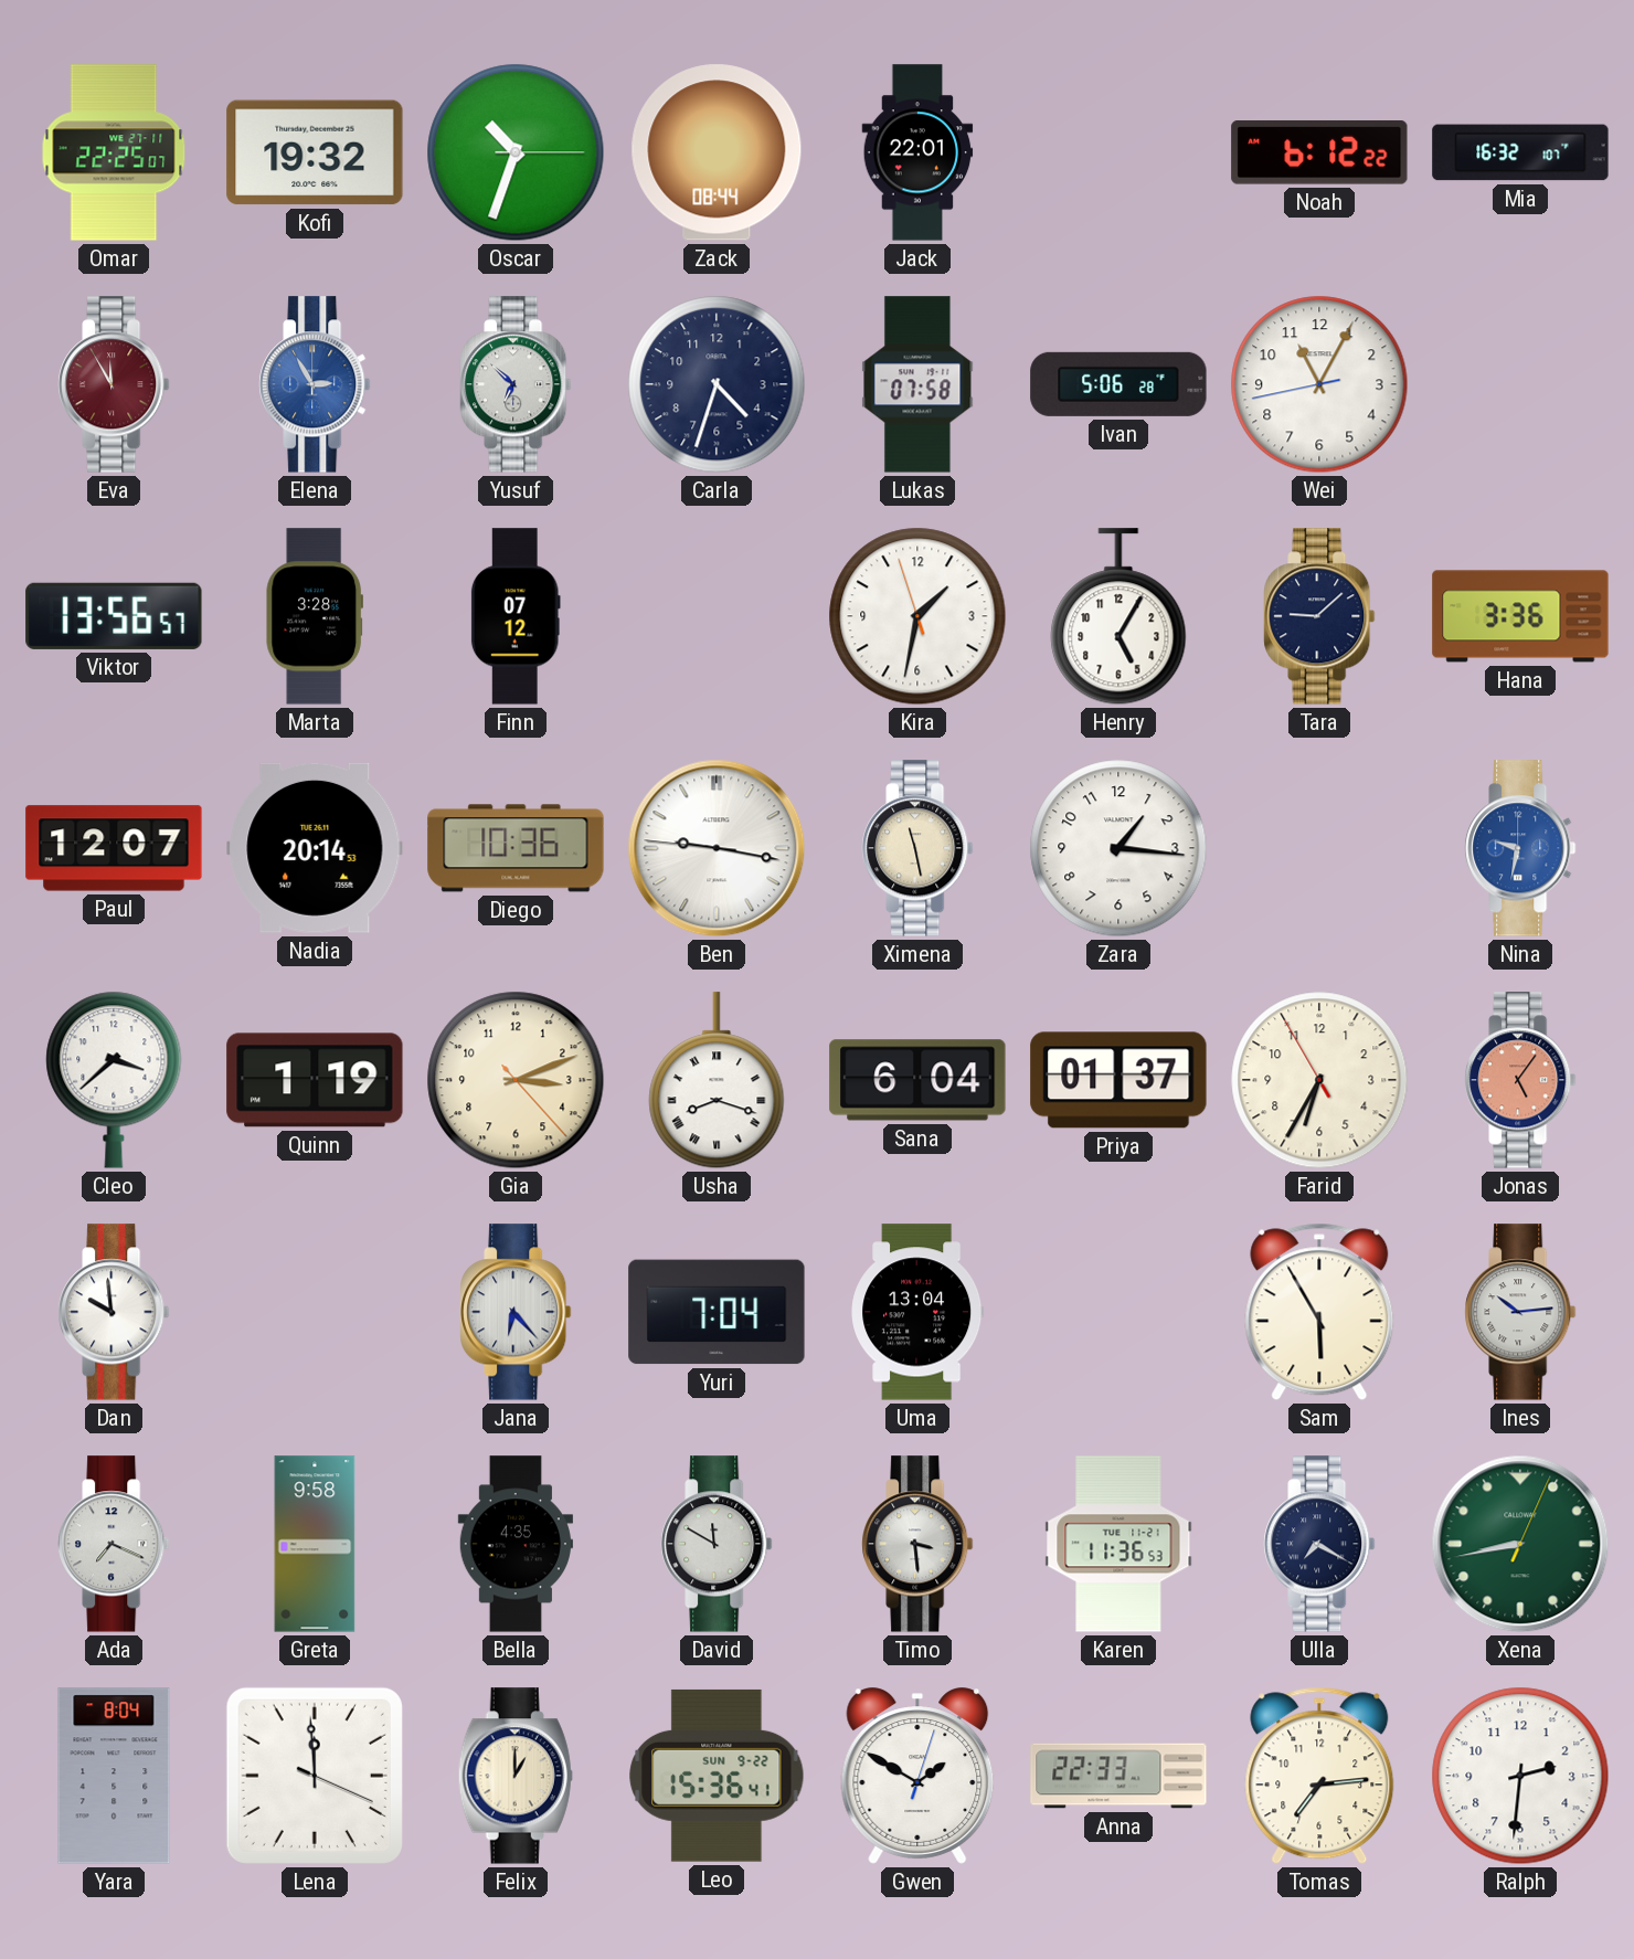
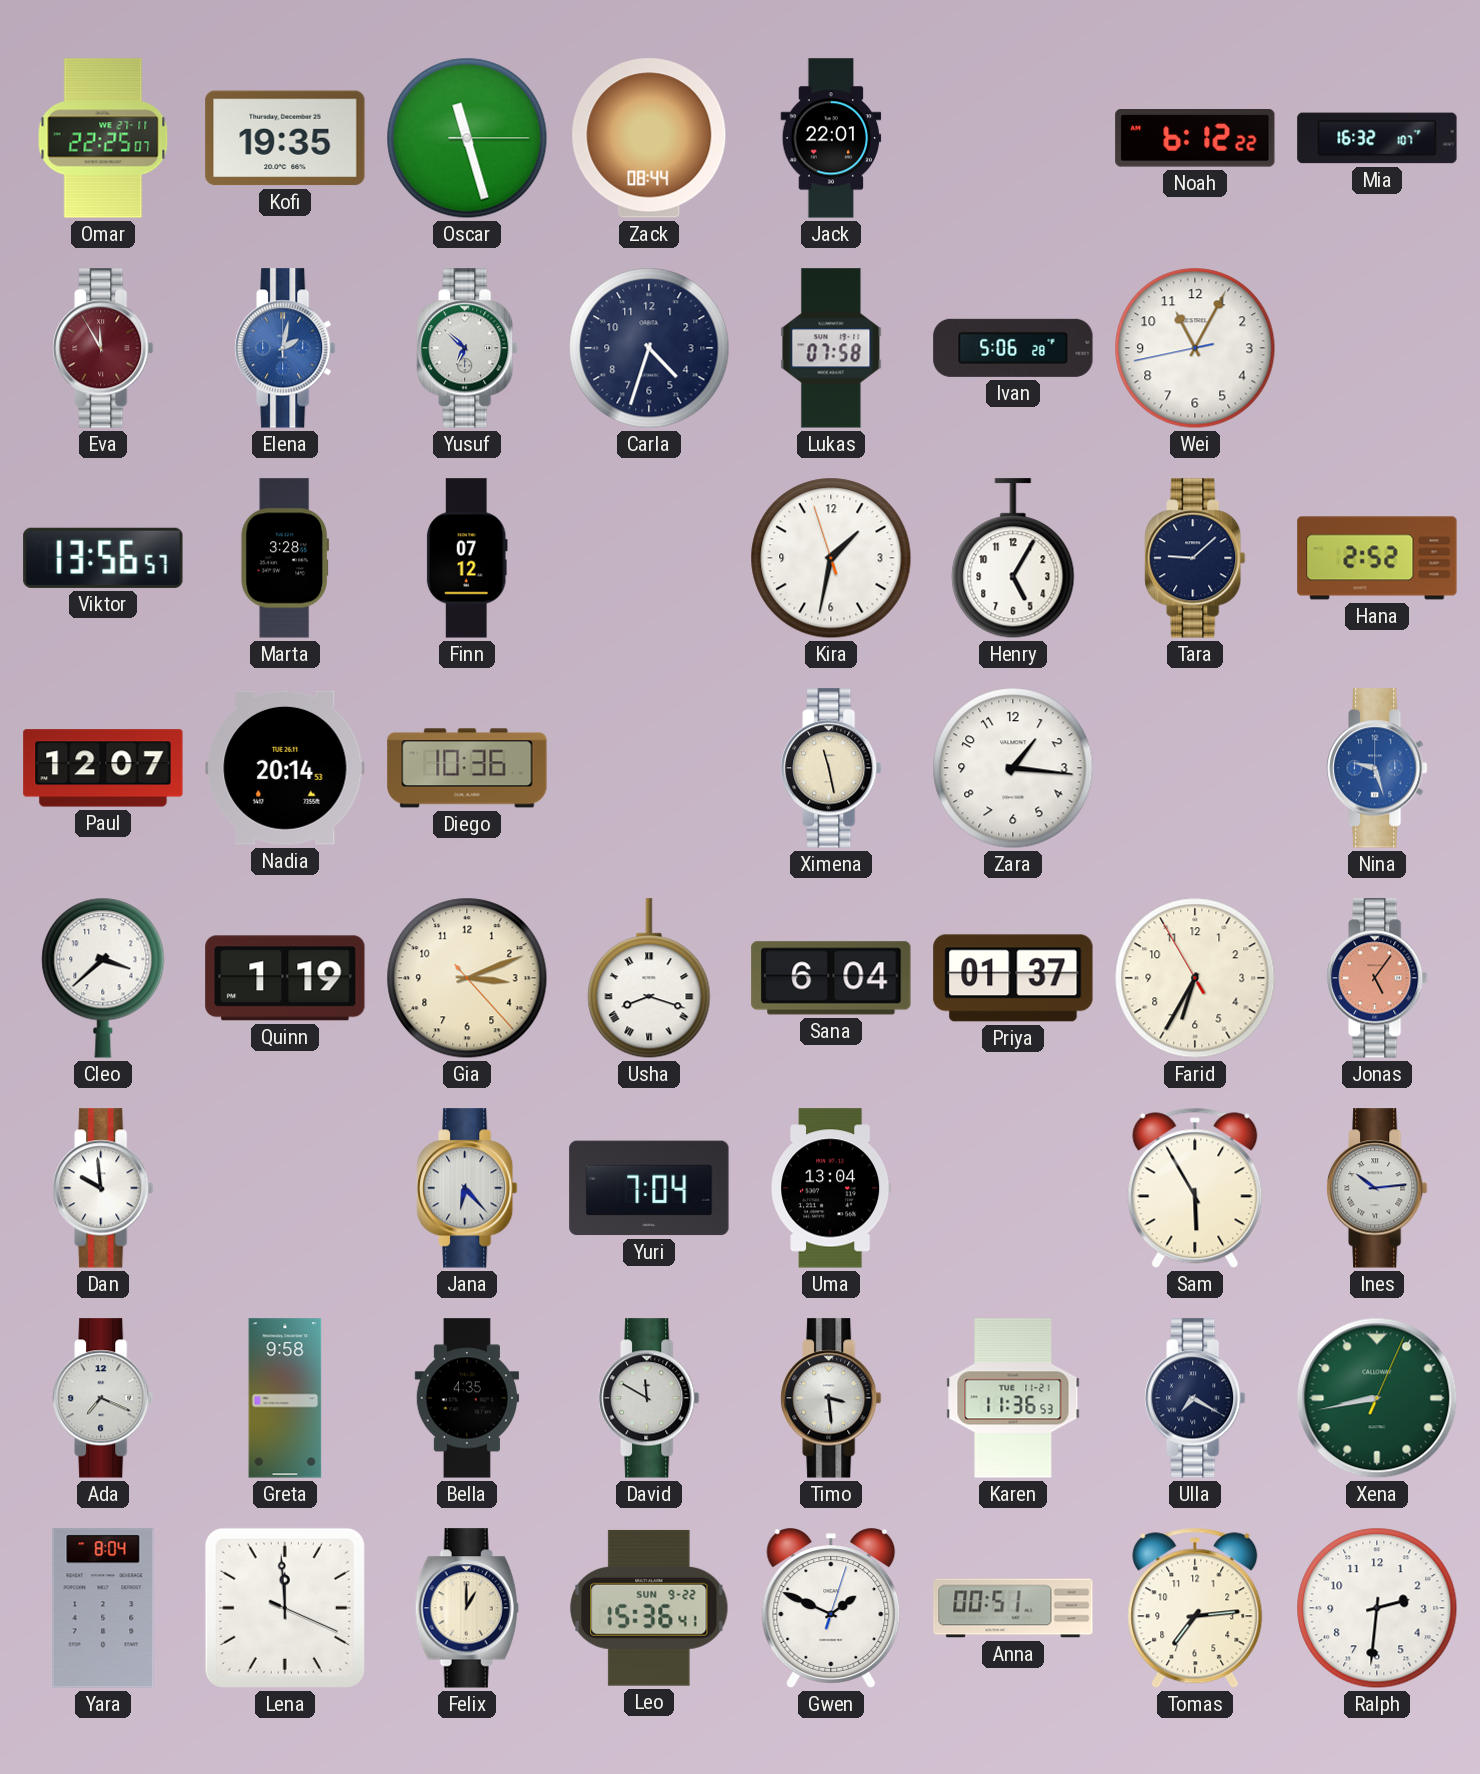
Kofi: 19:32 -> 19:35 (285, 138)
Oscar: 10:33 -> 11:27 (467, 138)
Elena: 2:55 -> 2:02 (285, 348)
Hana: 3:36 -> 2:52 (1377, 558)
Ben: 9:16 -> none (717, 848)
Nina: 9:32 -> 9:27 (1377, 768)
Gwen: 1:50 -> 1:49 (831, 1608)
Anna: 22:33 -> 00:51 (1013, 1608)
